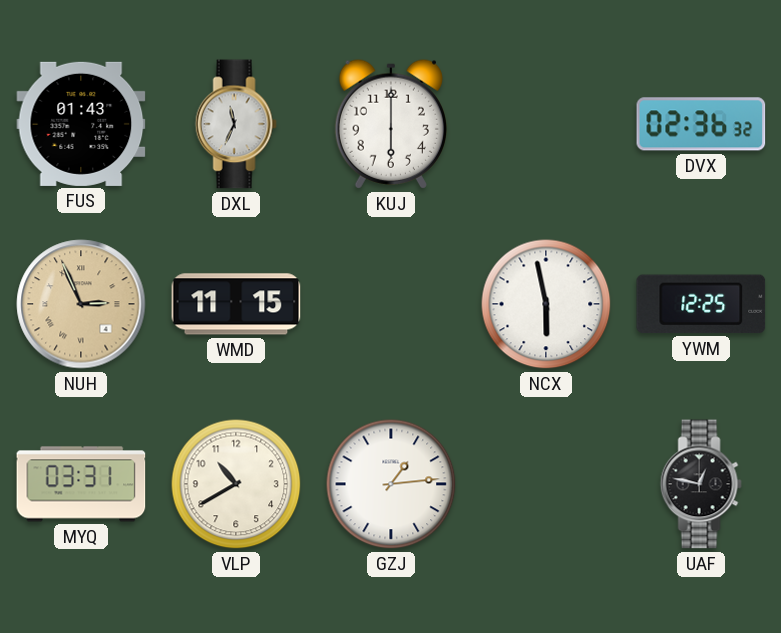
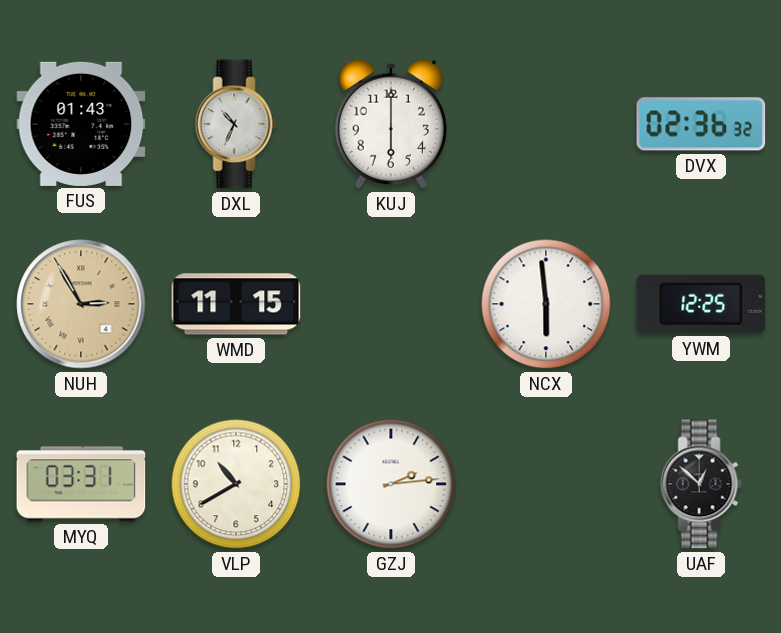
DXL: 11:34 -> 10:34 (236, 124)
NUH: 2:56 -> 2:55 (81, 304)
NCX: 5:58 -> 5:59 (546, 304)
GZJ: 1:14 -> 2:14 (391, 484)
UAF: 12:47 -> 12:52 (701, 484)
